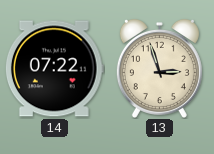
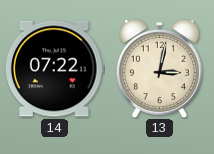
13: 2:57 -> 3:02 (159, 68)
